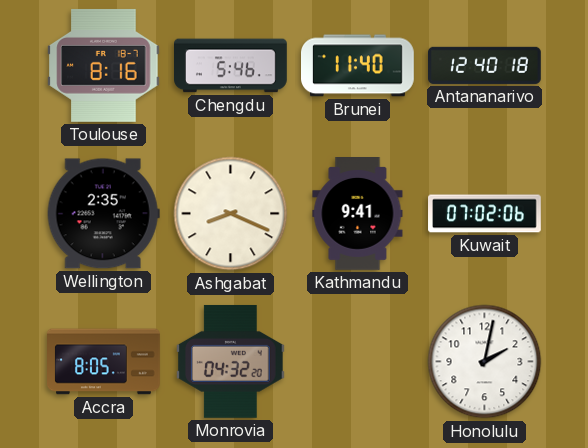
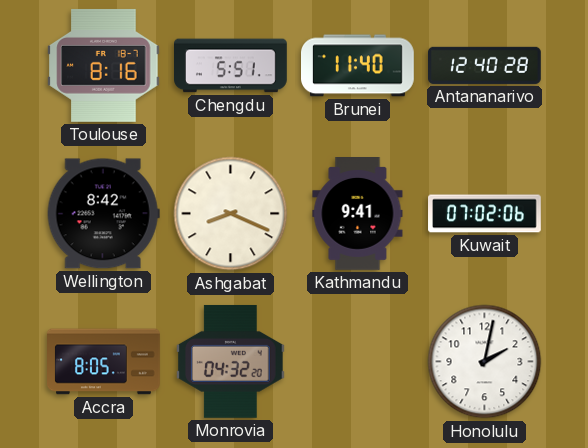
Chengdu: 5:46 -> 5:51 (231, 66)
Antananarivo: 12:40:18 -> 12:40:28 (485, 65)
Wellington: 2:35 -> 8:42 (103, 214)
